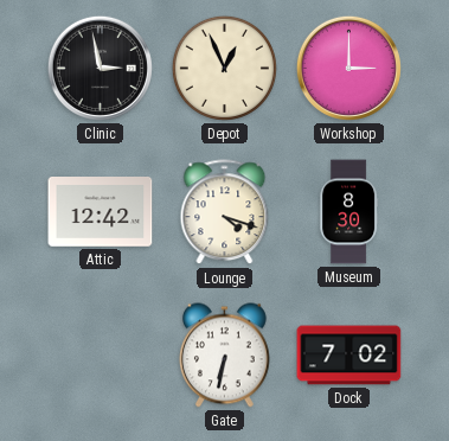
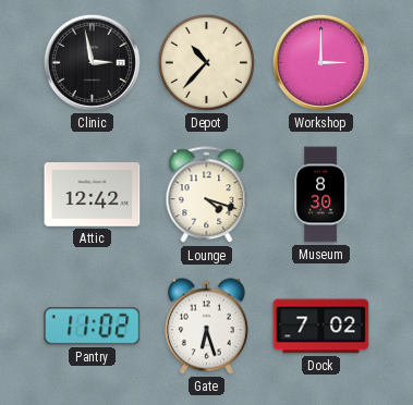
Depot: 12:56 -> 10:37 (206, 62)
Pantry: none -> 11:02 (93, 327)
Gate: 6:32 -> 6:27 (206, 327)
